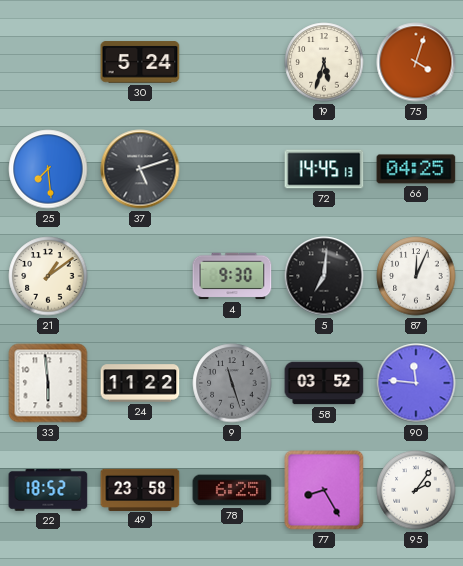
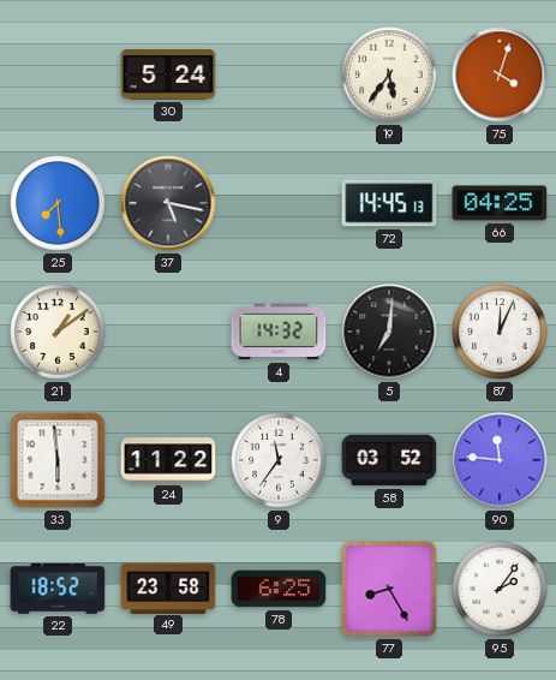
19: 5:33 -> 5:36 (389, 74)
37: 5:12 -> 5:17 (168, 203)
4: 9:30 -> 14:32 (279, 332)
9: 11:27 -> 11:36 (279, 460)
9 dial: grey -> white (279, 460)
